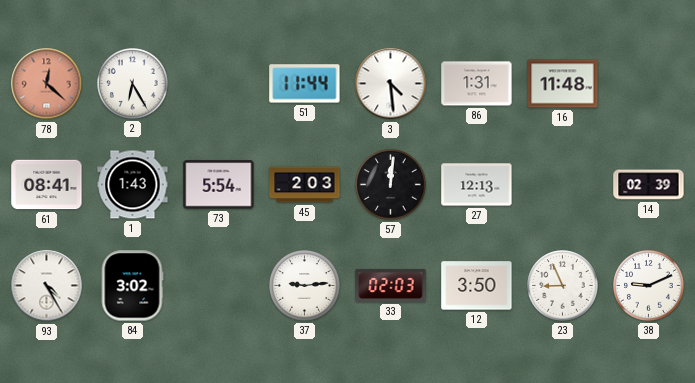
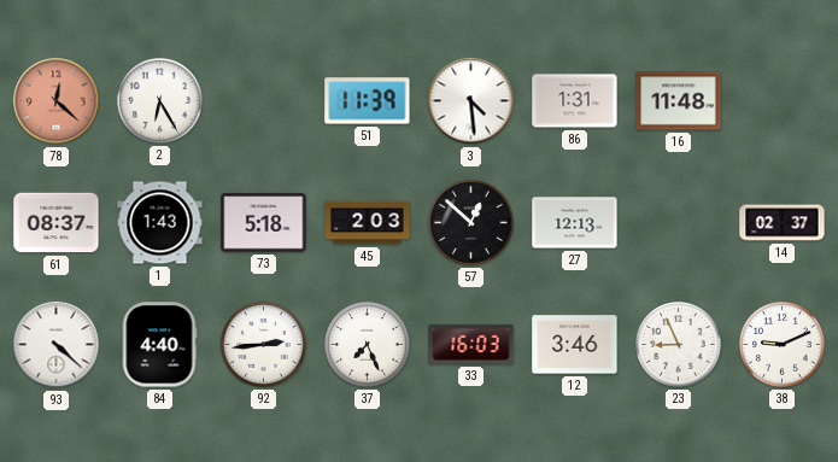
51: 11:44 -> 11:39 (368, 101)
61: 08:41 -> 08:37 (57, 223)
73: 5:54 -> 5:18 (264, 223)
57: 12:01 -> 12:52 (471, 223)
14: 02:39 -> 02:37 (783, 223)
93: 4:25 -> 4:22 (57, 345)
84: 3:02 -> 4:40 (159, 345)
92: none -> 2:44 (264, 345)
37: 9:14 -> 7:26 (368, 345)
33: 02:03 -> 16:03 (471, 344)
12: 3:50 -> 3:46 (575, 345)
